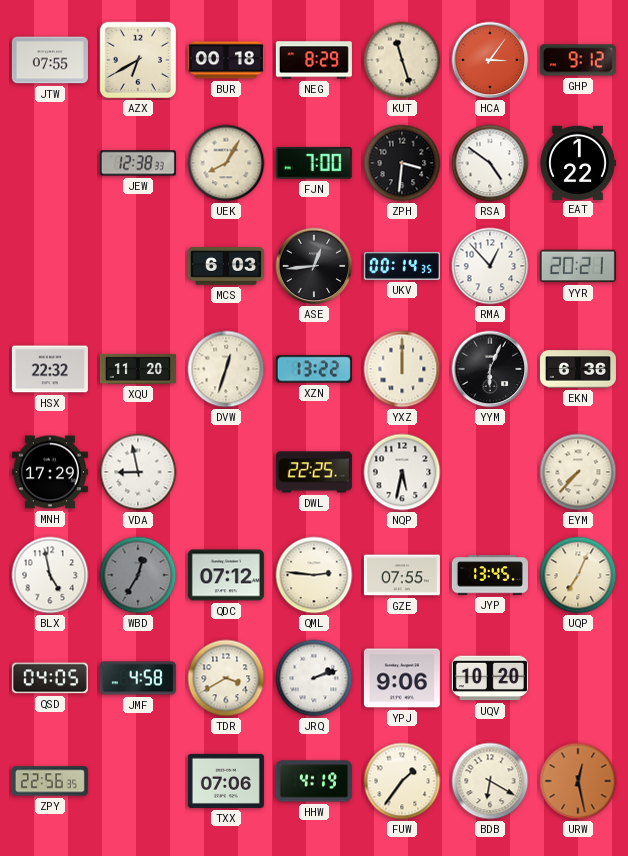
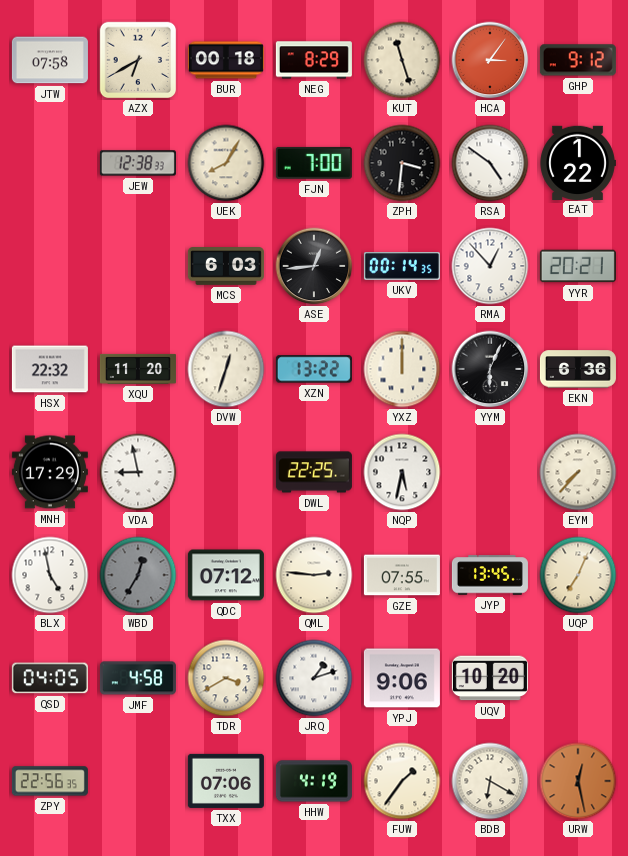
JTW: 07:55 -> 07:58 (50, 60)
JRQ: 2:12 -> 1:12 (314, 678)
